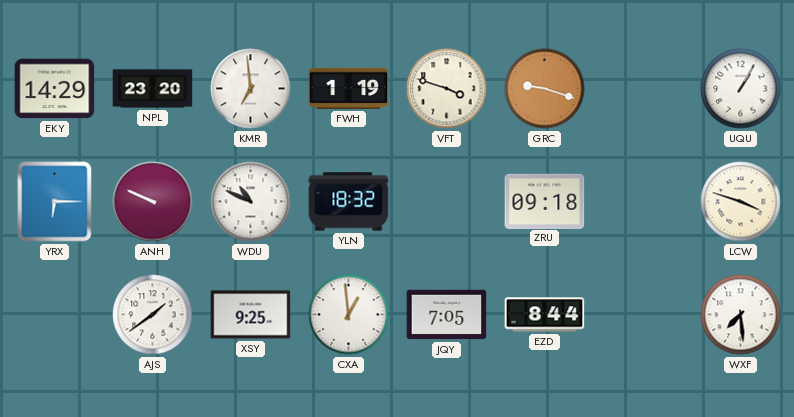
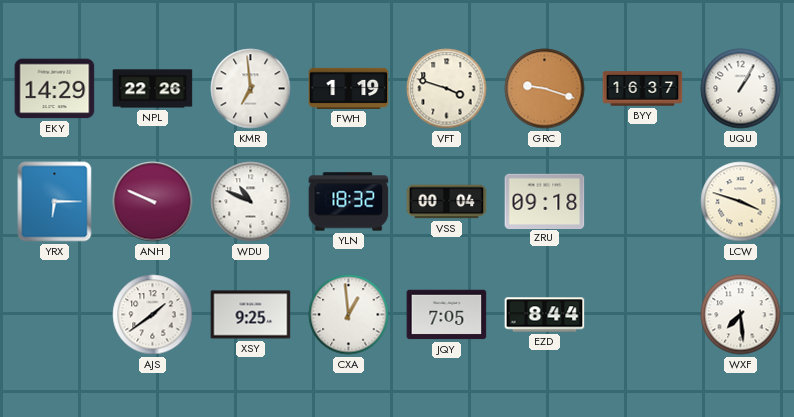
NPL: 23:20 -> 22:26 (153, 89)
BYY: none -> 16:37 (643, 89)
VSS: none -> 00:04 (447, 202)
